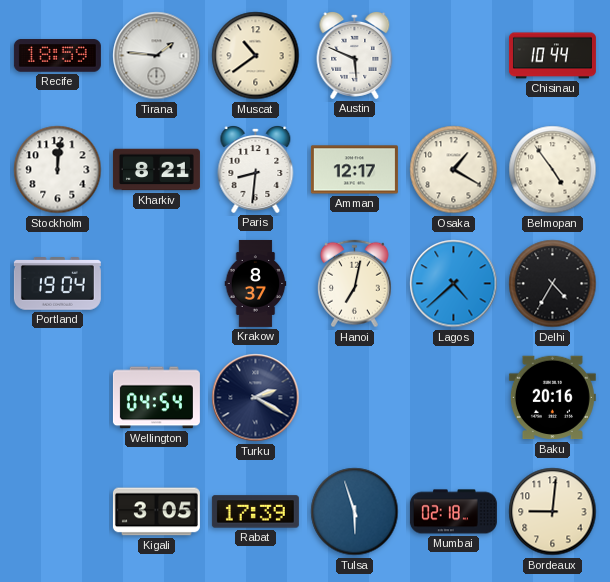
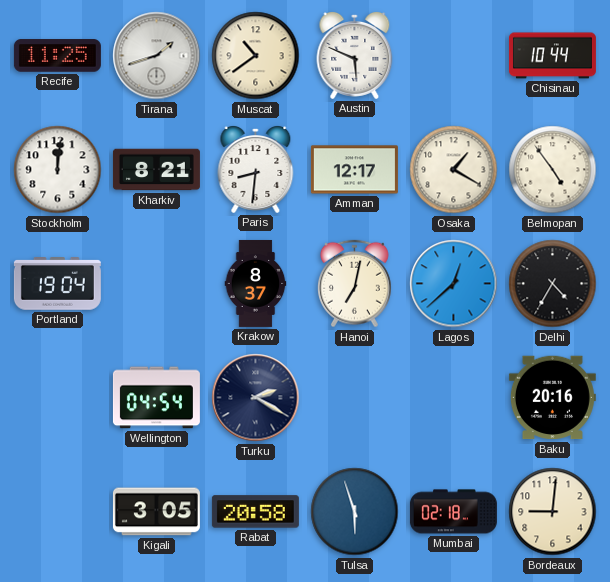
Recife: 18:59 -> 11:25 (57, 56)
Tirana: 1:46 -> 1:42 (157, 56)
Lagos: 4:38 -> 12:38 (454, 284)
Rabat: 17:39 -> 20:58 (255, 512)
